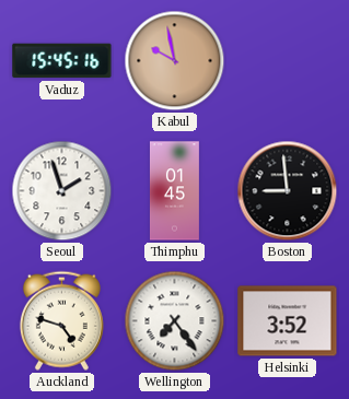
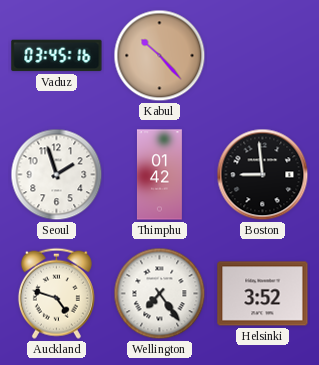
Vaduz: 15:45 -> 03:45 (57, 56)
Kabul: 9:58 -> 10:23 (160, 56)
Thimphu: 01:45 -> 01:42 (159, 175)
